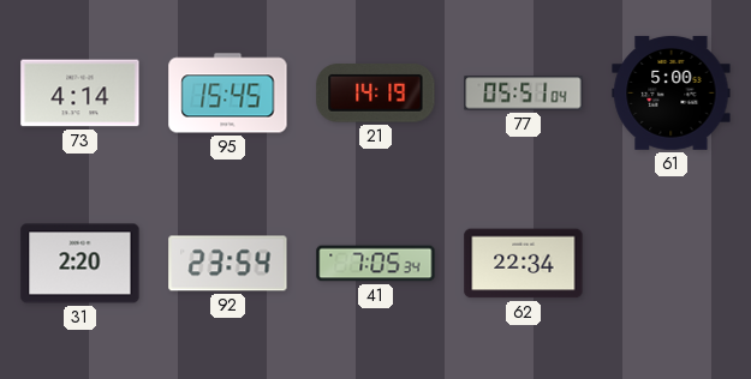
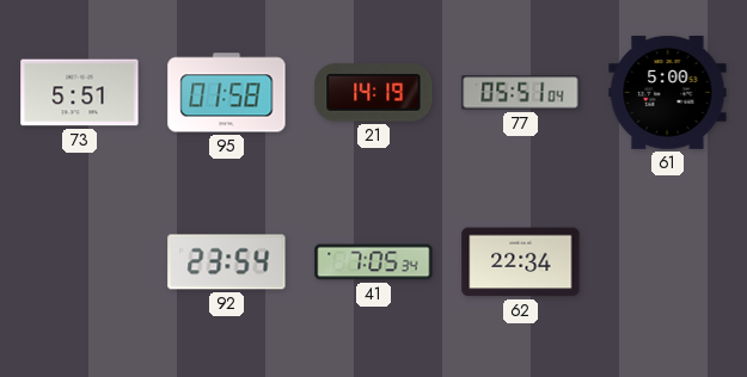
73: 4:14 -> 5:51 (80, 93)
95: 15:45 -> 01:58 (227, 93)
31: 2:20 -> none (81, 264)
